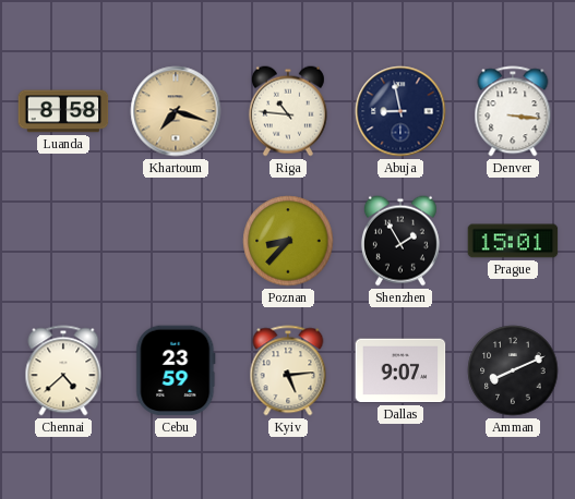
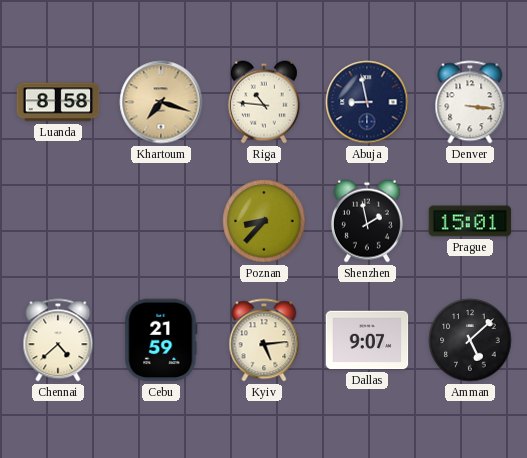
Shenzhen: 1:55 -> 1:58 (367, 221)
Cebu: 23:59 -> 21:59 (161, 340)
Amman: 8:11 -> 5:08 (470, 340)
